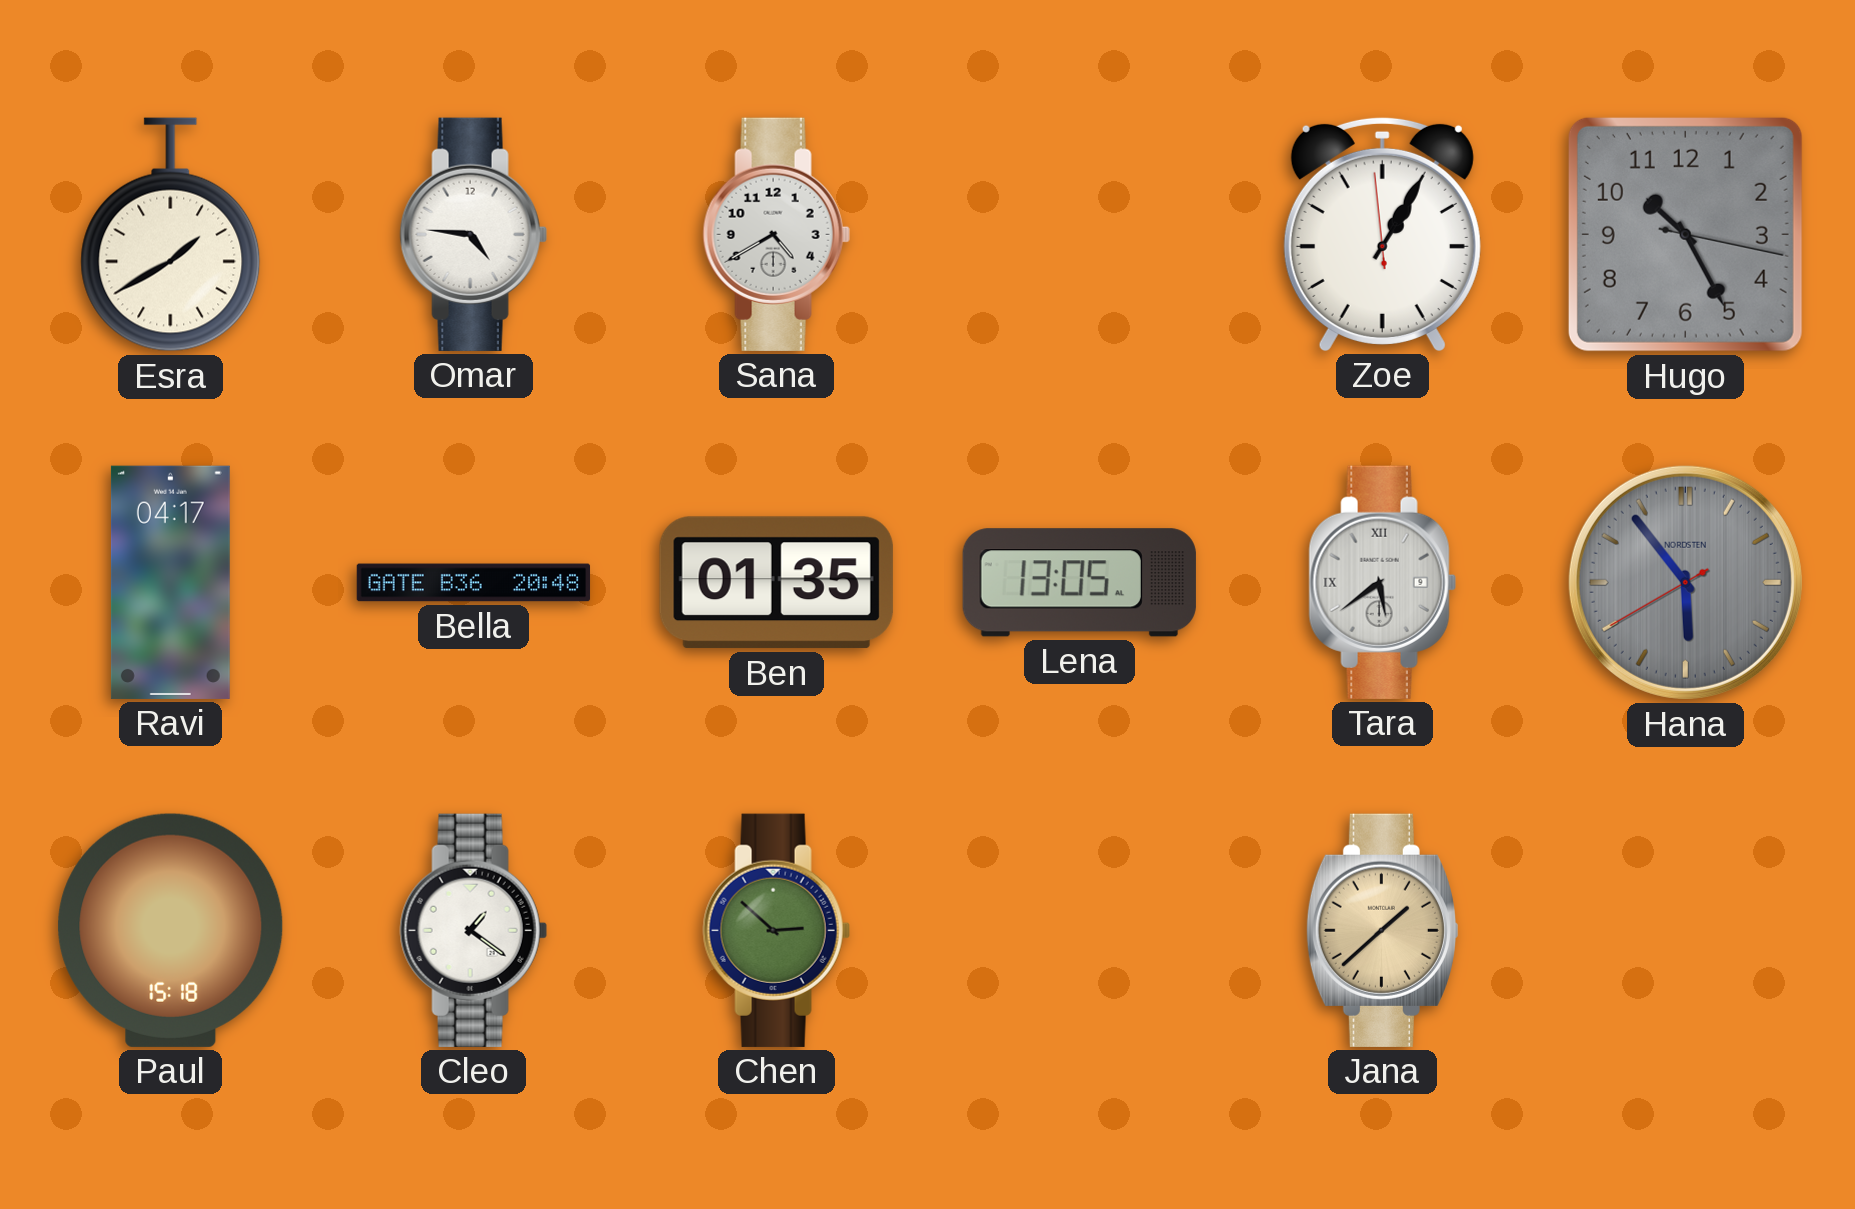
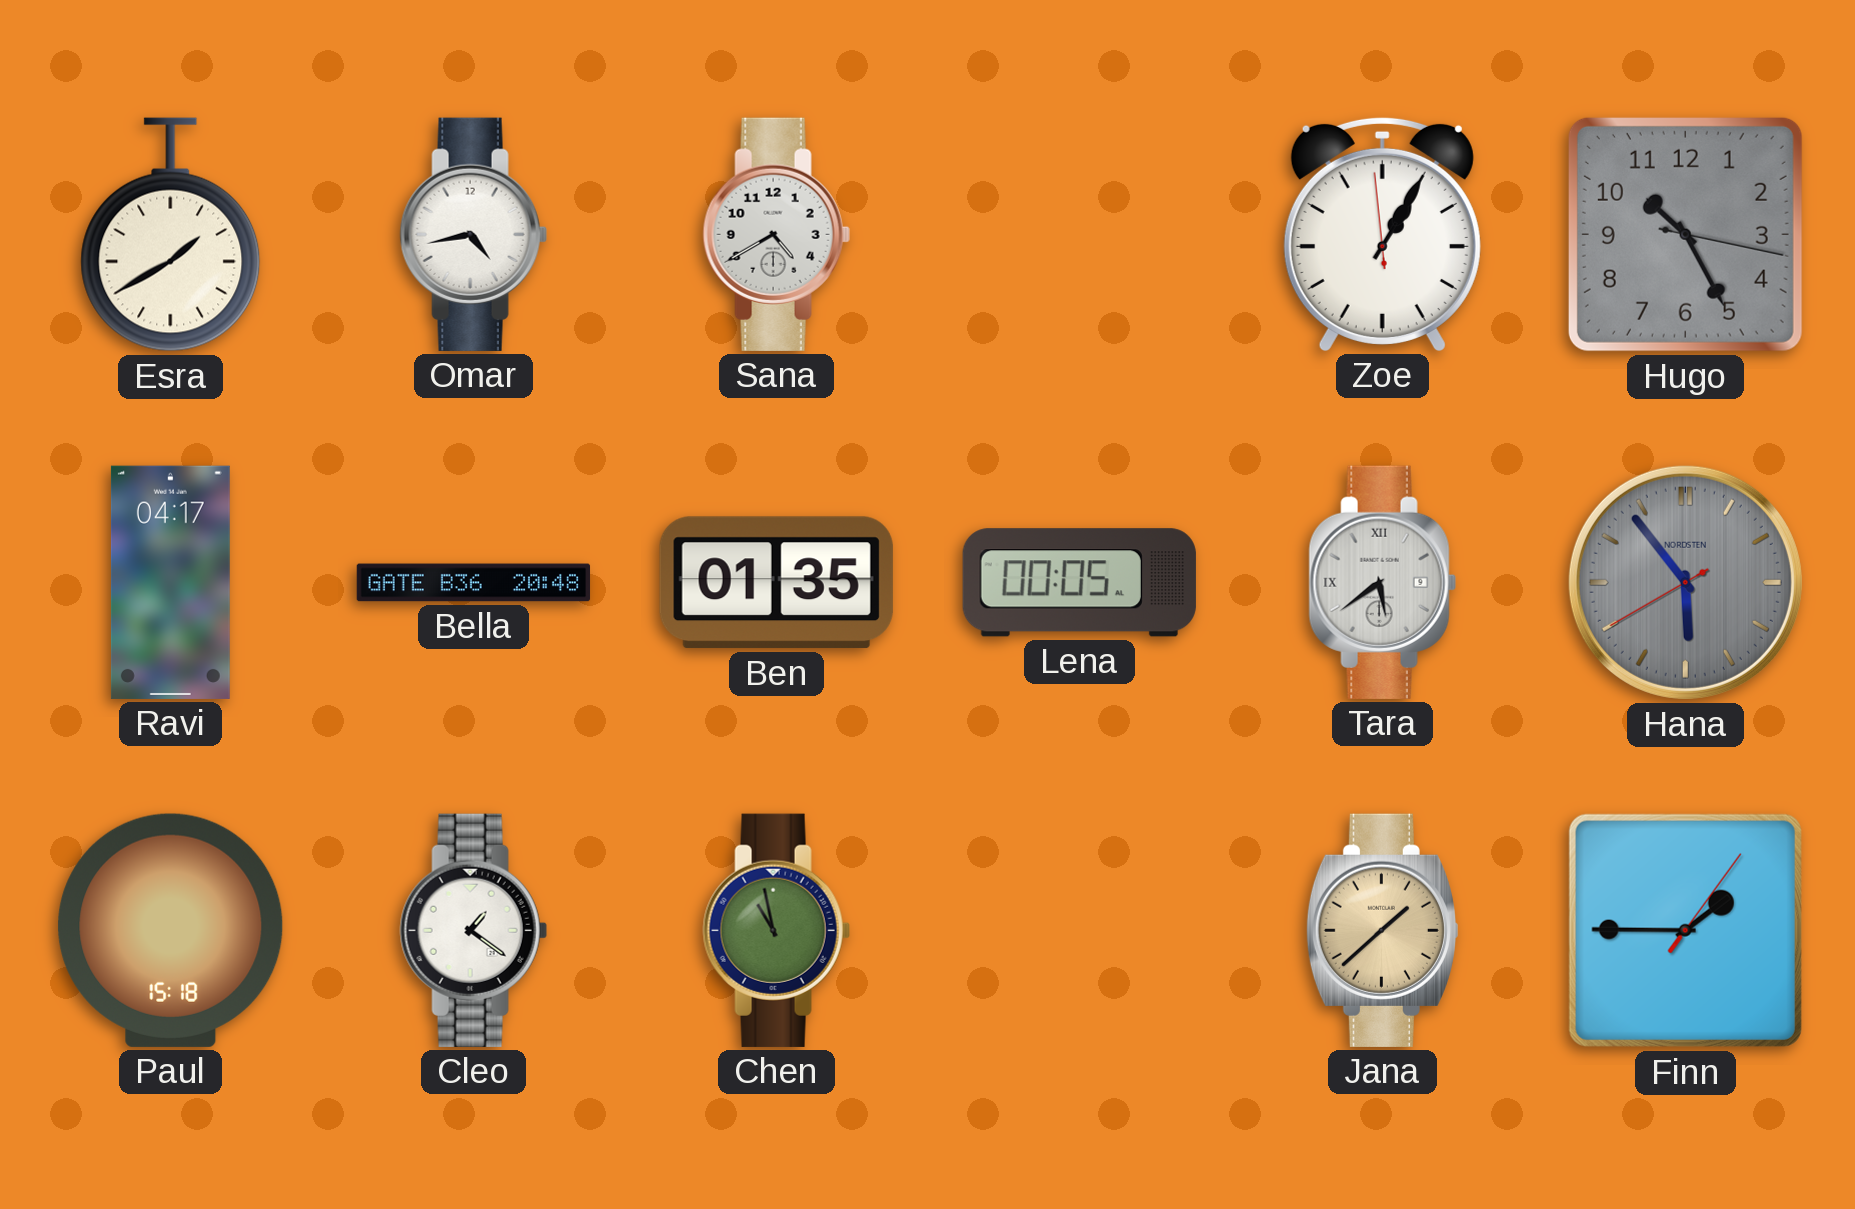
Omar: 4:46 -> 4:43 (473, 234)
Lena: 13:05 -> 00:05 (1079, 583)
Chen: 2:52 -> 10:58 (776, 930)
Finn: none -> 1:45 (1685, 930)
